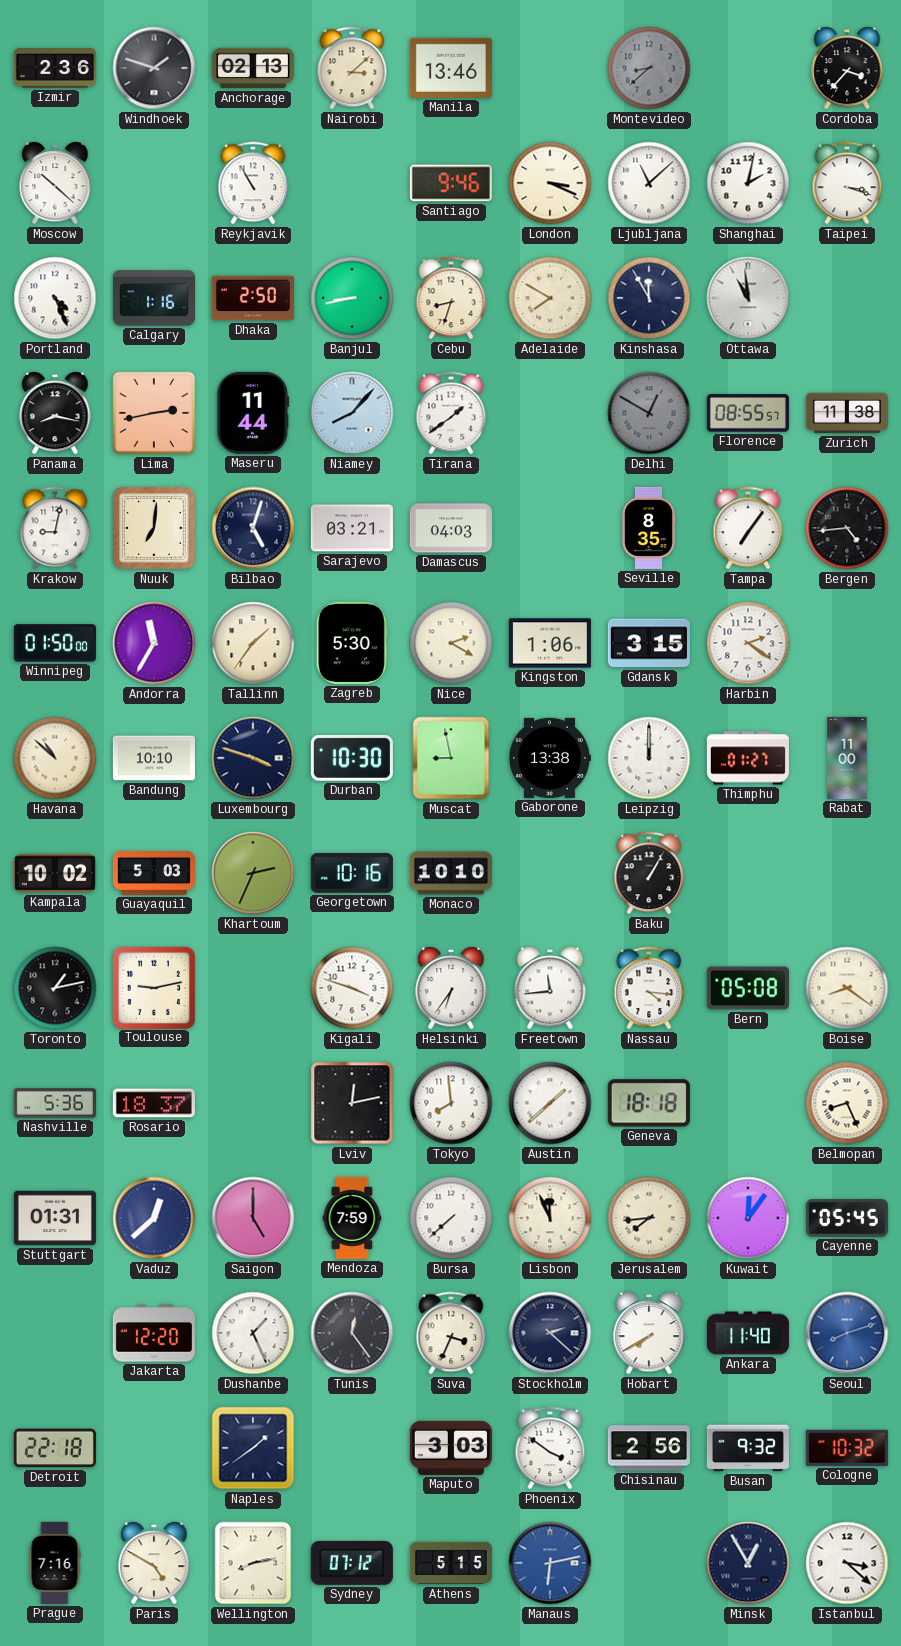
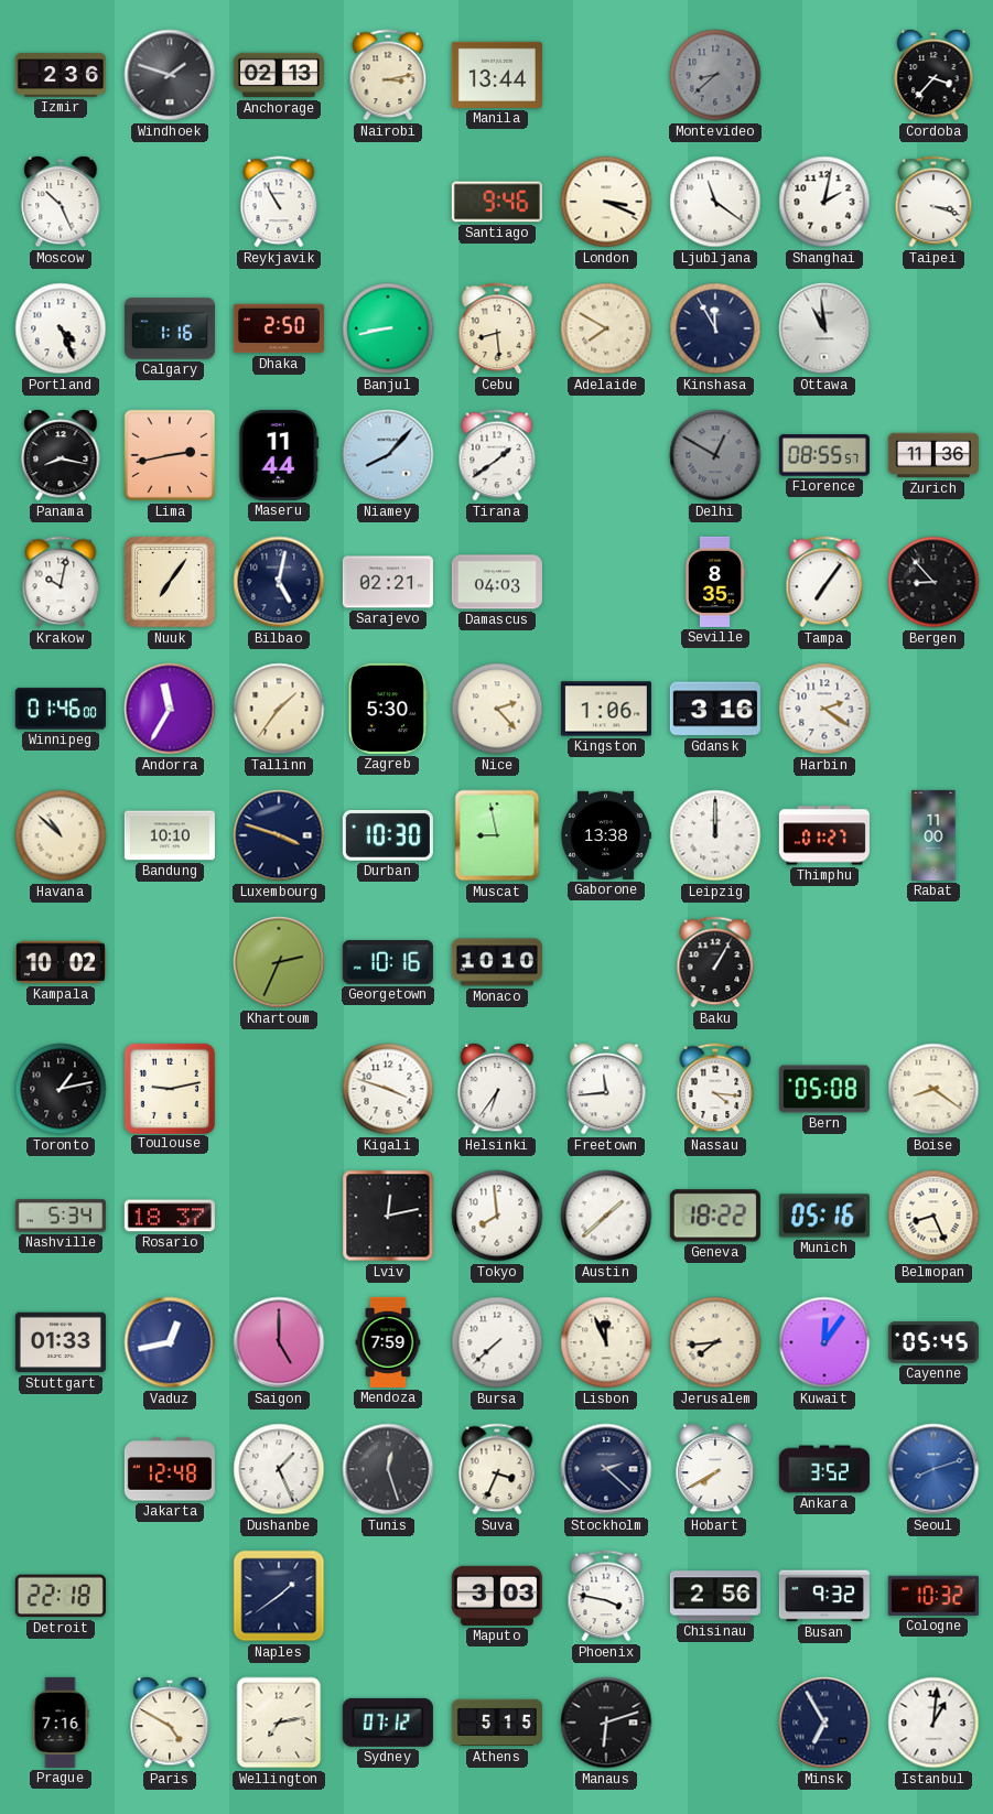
Nairobi: 3:08 -> 3:13 (388, 75)
Manila: 13:46 -> 13:44 (497, 75)
Moscow: 10:22 -> 10:26 (61, 202)
Ljubljana: 11:08 -> 11:21 (715, 202)
Cebu: 8:33 -> 8:29 (497, 328)
Zurich: 11:38 -> 11:36 (933, 455)
Krakow: 9:02 -> 10:02 (61, 582)
Nuuk: 7:01 -> 7:06 (171, 583)
Bilbao: 5:03 -> 5:02 (279, 582)
Sarajevo: 03:21 -> 02:21 (388, 582)
Bergen: 4:44 -> 8:53 (933, 582)
Winnipeg: 01:50 -> 01:46 (61, 709)
Nice: 2:20 -> 2:23 (497, 709)
Gdansk: 3:15 -> 3:16 (715, 709)
Guayaquil: 5:03 -> none (154, 874)
Nashville: 5:36 -> 5:34 (61, 1216)
Geneva: 18:18 -> 18:22 (715, 1216)
Munich: none -> 05:16 (824, 1216)
Stuttgart: 01:31 -> 01:33 (61, 1342)
Vaduz: 12:38 -> 12:43 (170, 1342)
Jakarta: 12:20 -> 12:48 (170, 1469)
Tunis: 12:24 -> 12:27 (388, 1469)
Ankara: 11:40 -> 3:52 (824, 1469)
Phoenix: 3:51 -> 3:47 (606, 1596)
Wellington: 8:13 -> 7:13 (279, 1723)
Manaus: 6:13 -> 6:12 (606, 1723)
Manaus dial: blue -> black (606, 1723)
Minsk: 12:55 -> 6:55 (824, 1723)
Istanbul: 3:22 -> 1:01 (933, 1723)
